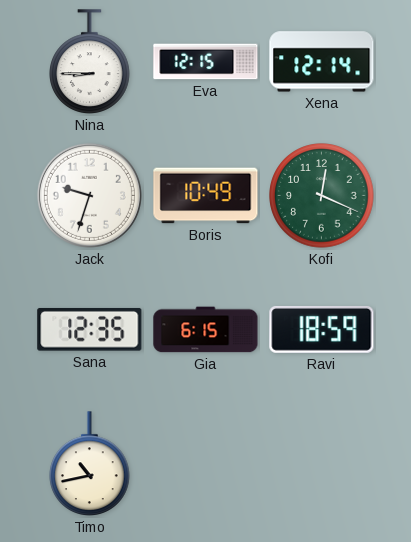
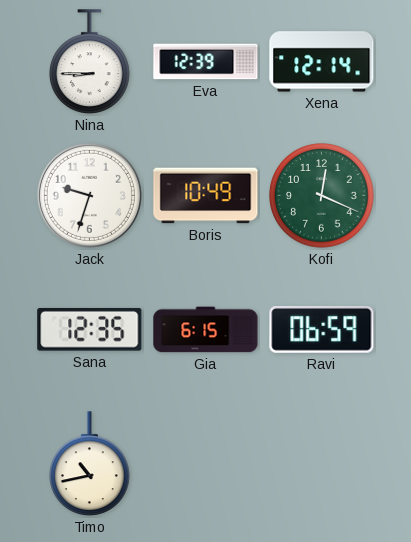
Eva: 12:15 -> 12:39 (206, 62)
Ravi: 18:59 -> 06:59 (322, 329)
